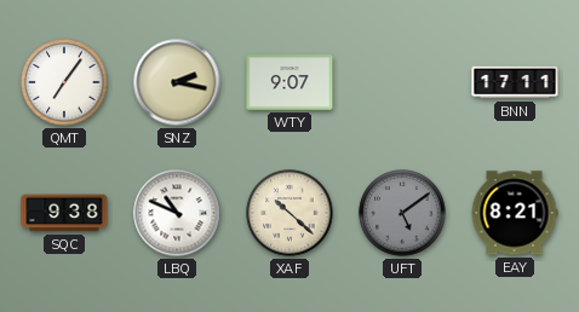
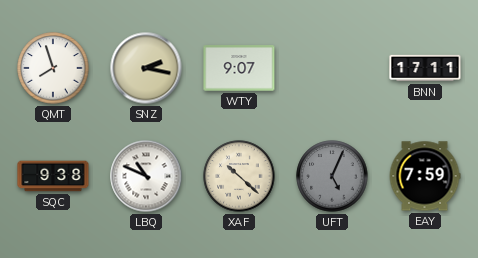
QMT: 7:06 -> 7:57 (53, 68)
UFT: 5:09 -> 5:04 (332, 176)
EAY: 8:21 -> 7:59 (425, 176)
